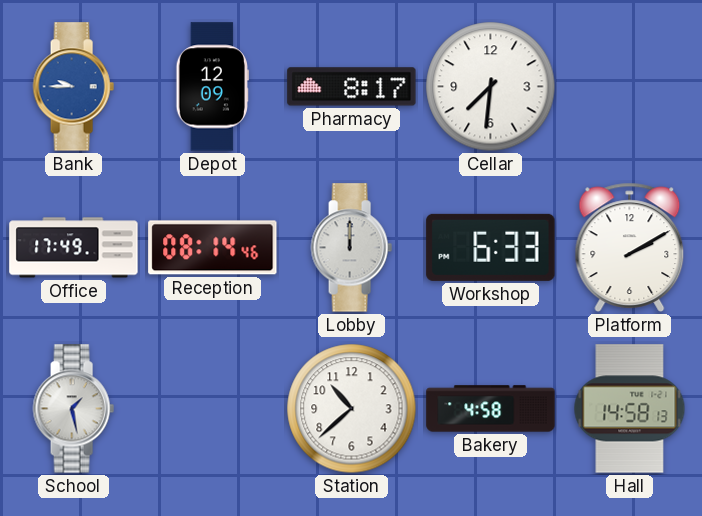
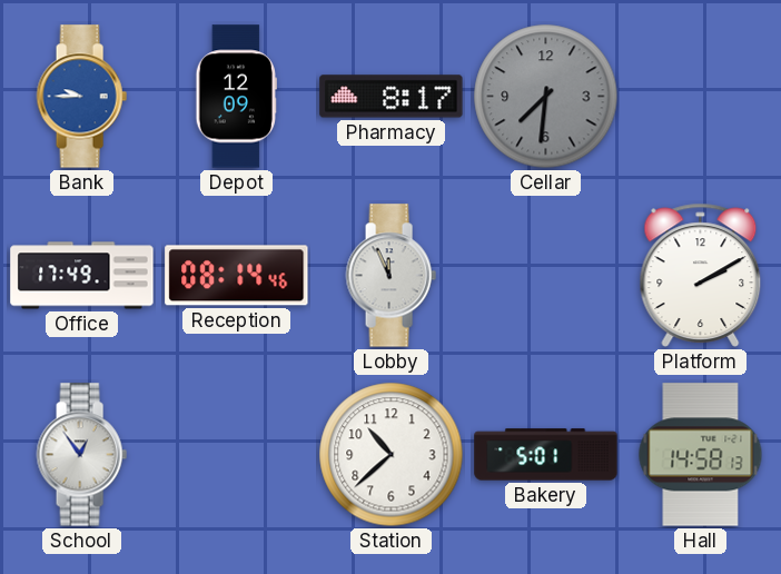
Cellar dial: white -> grey (546, 97)
Lobby: 12:00 -> 11:56 (390, 276)
Workshop: 6:33 -> none (491, 247)
School: 1:28 -> 12:54 (81, 455)
Bakery: 4:58 -> 5:01 (546, 455)
